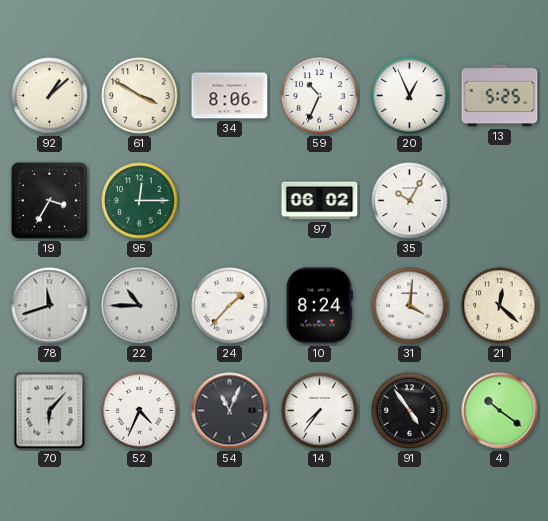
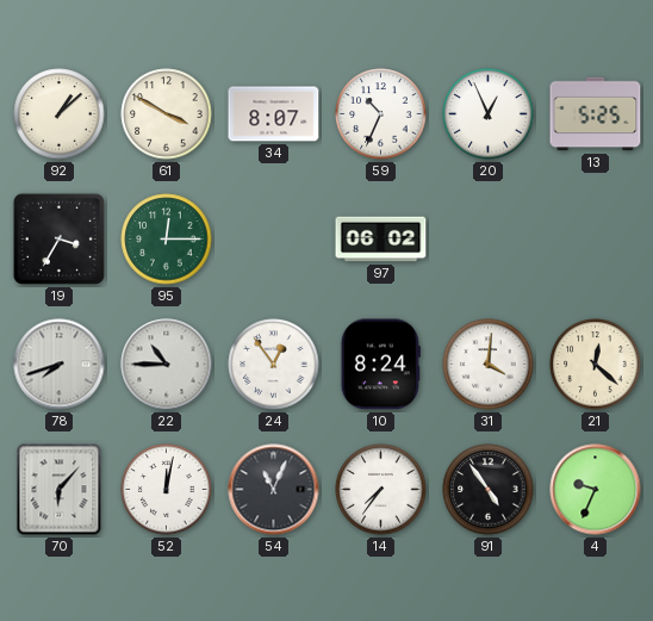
34: 8:06 -> 8:07 (274, 114)
35: 10:05 -> none (410, 201)
78: 11:42 -> 7:42 (60, 365)
24: 1:37 -> 12:54 (274, 365)
52: 4:34 -> 12:02 (167, 490)
4: 10:21 -> 9:34 (596, 490)
